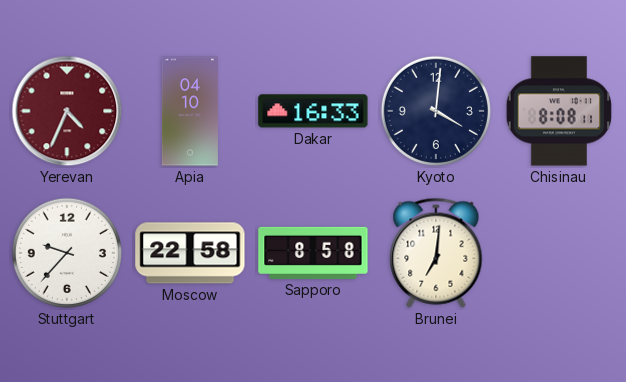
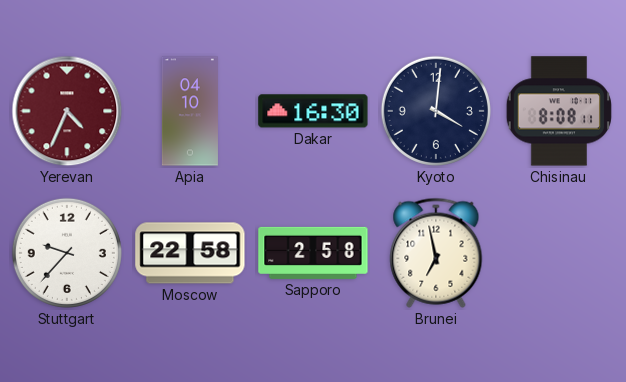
Dakar: 16:33 -> 16:30 (313, 111)
Sapporo: 8:58 -> 2:58 (313, 253)
Brunei: 7:01 -> 6:58 (436, 253)
